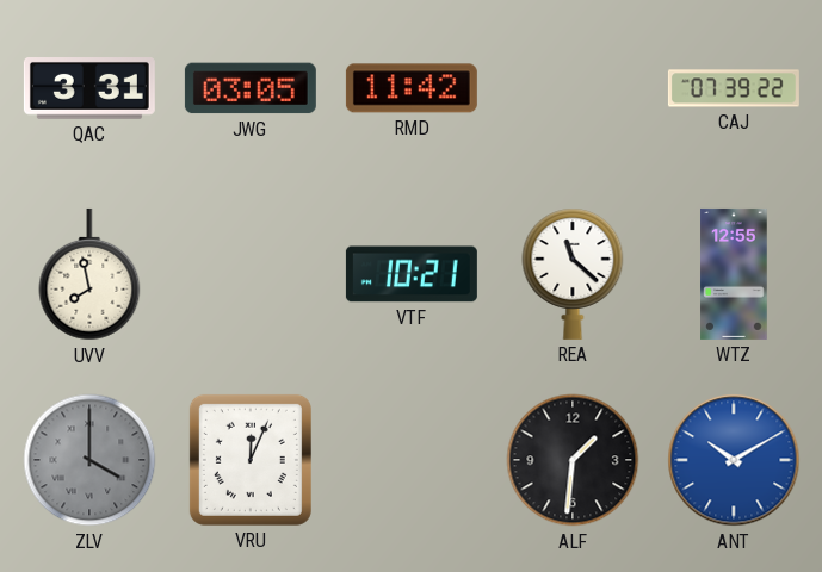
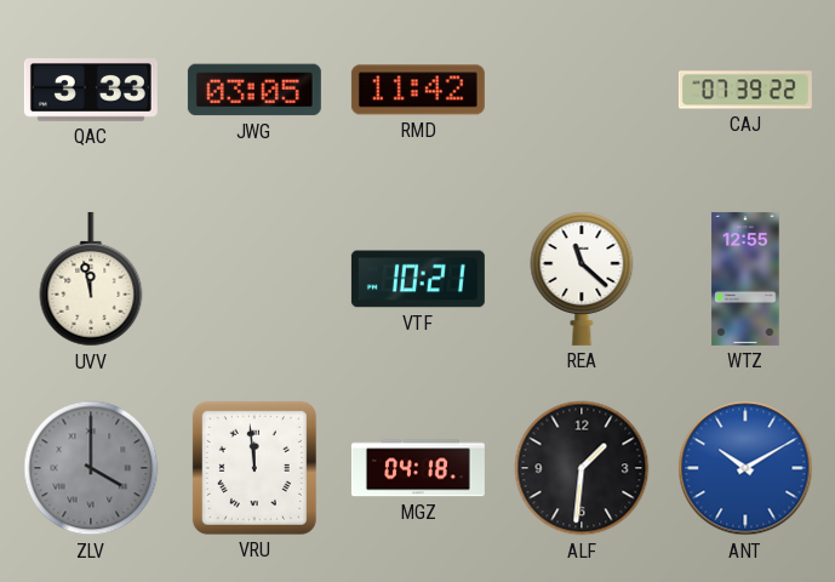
QAC: 3:31 -> 3:33 (91, 91)
UVV: 7:58 -> 11:58 (91, 279)
VRU: 12:04 -> 11:59 (254, 468)
MGZ: none -> 04:18 (418, 468)
